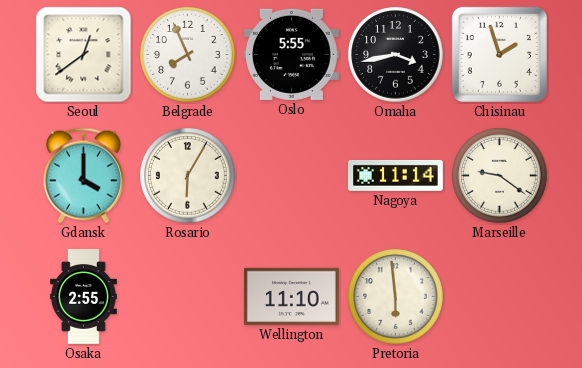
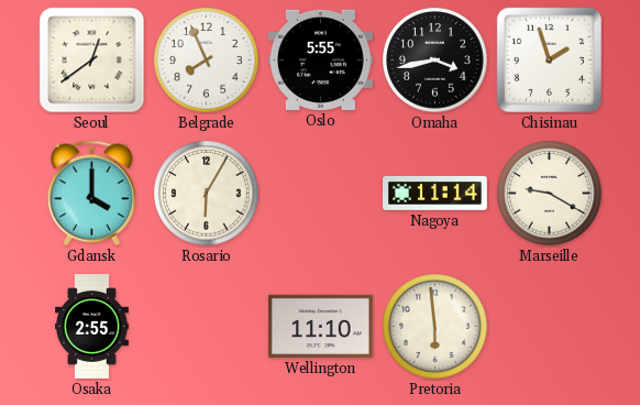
Marseille: 9:21 -> 9:20 (550, 194)
